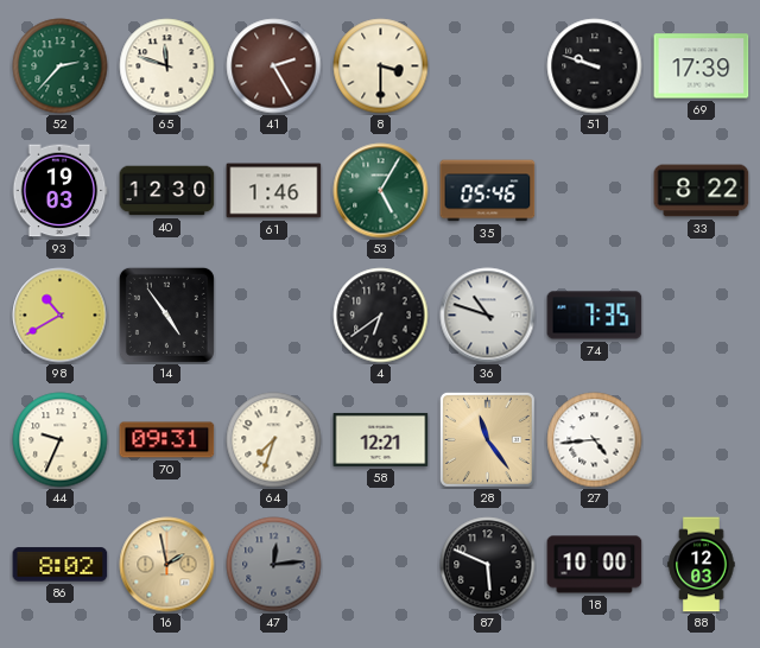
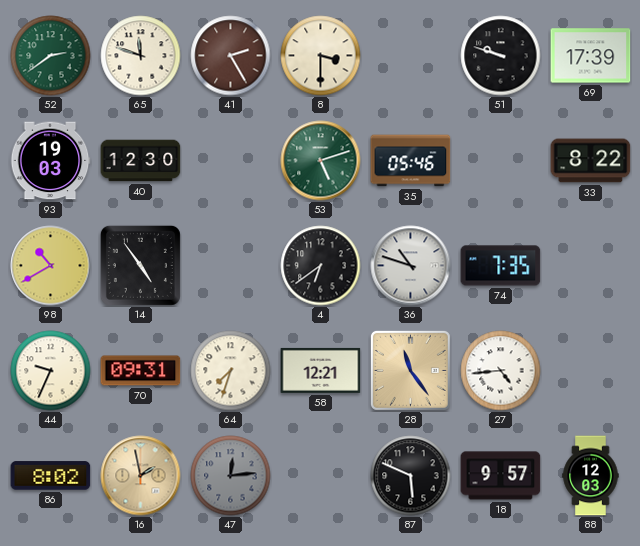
52: 2:37 -> 2:39 (51, 56)
61: 1:46 -> none (274, 191)
53: 5:05 -> 5:12 (321, 161)
18: 10:00 -> 9:57 (501, 476)
